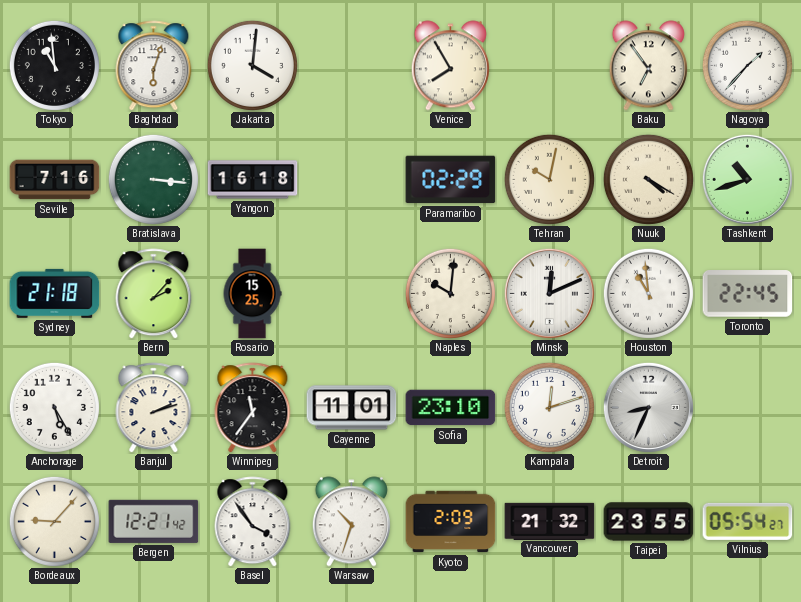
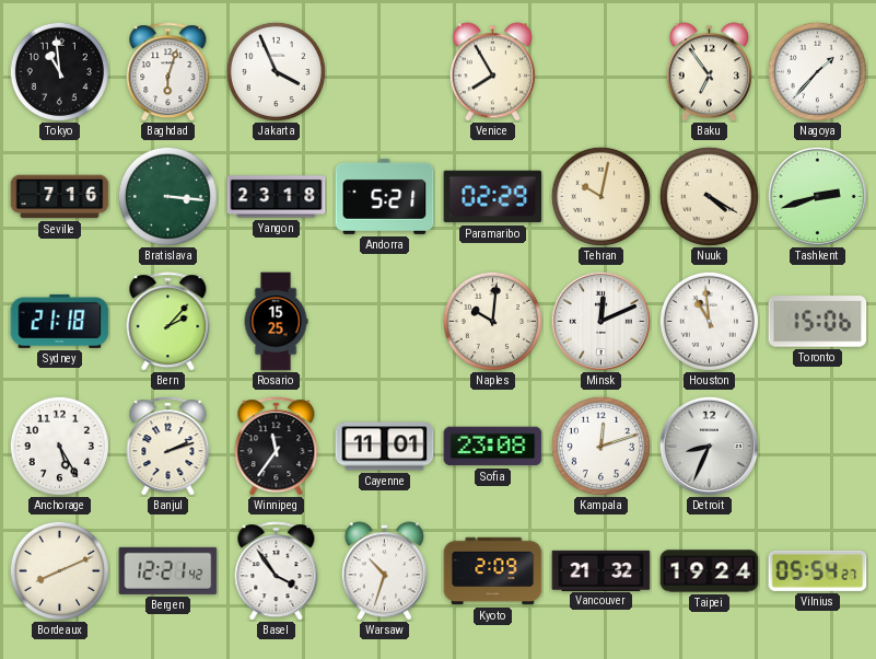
Jakarta: 4:01 -> 3:56 (276, 71)
Yangon: 16:18 -> 23:18 (277, 197)
Andorra: none -> 5:21 (385, 196)
Tashkent: 10:42 -> 2:42 (817, 196)
Toronto: 22:45 -> 15:06 (818, 322)
Sofia: 23:10 -> 23:08 (493, 447)
Bordeaux: 9:07 -> 8:11 (59, 570)
Taipei: 23:55 -> 19:24 (710, 571)
